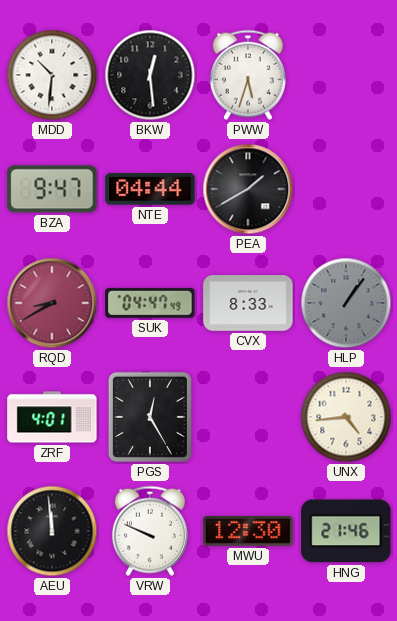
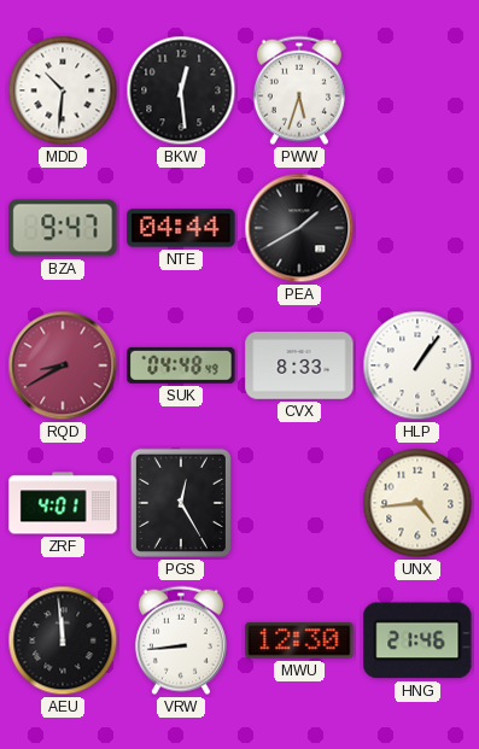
SUK: 04:47 -> 04:48 (181, 365)
HLP dial: grey -> white (417, 365)
VRW: 9:49 -> 8:44 (181, 640)
